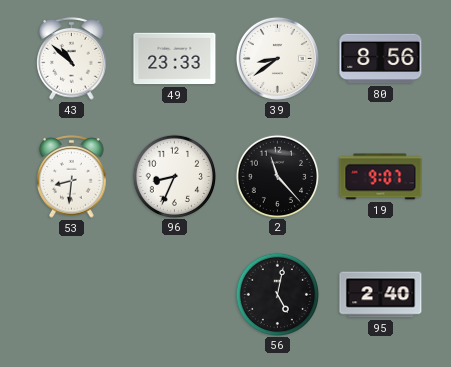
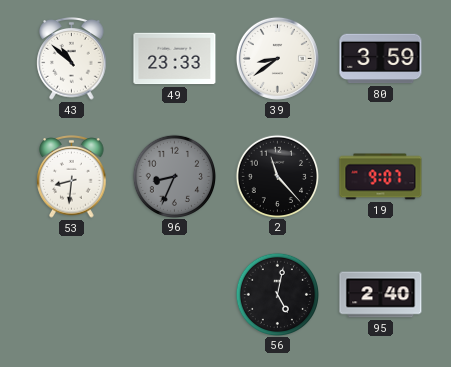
80: 8:56 -> 3:59 (381, 59)
96 dial: white -> grey (174, 176)
